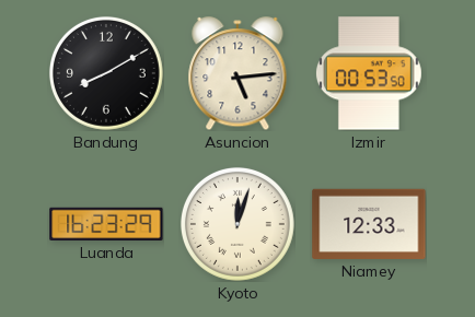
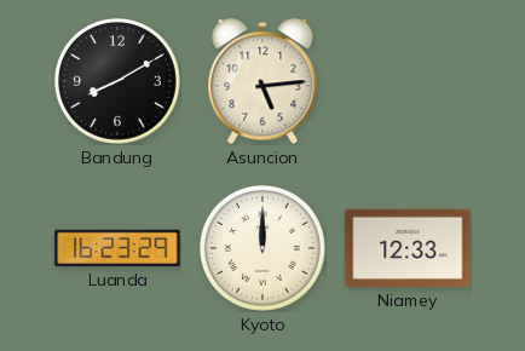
Izmir: 00:53 -> none (369, 73)
Kyoto: 12:03 -> 12:00 (262, 248)
